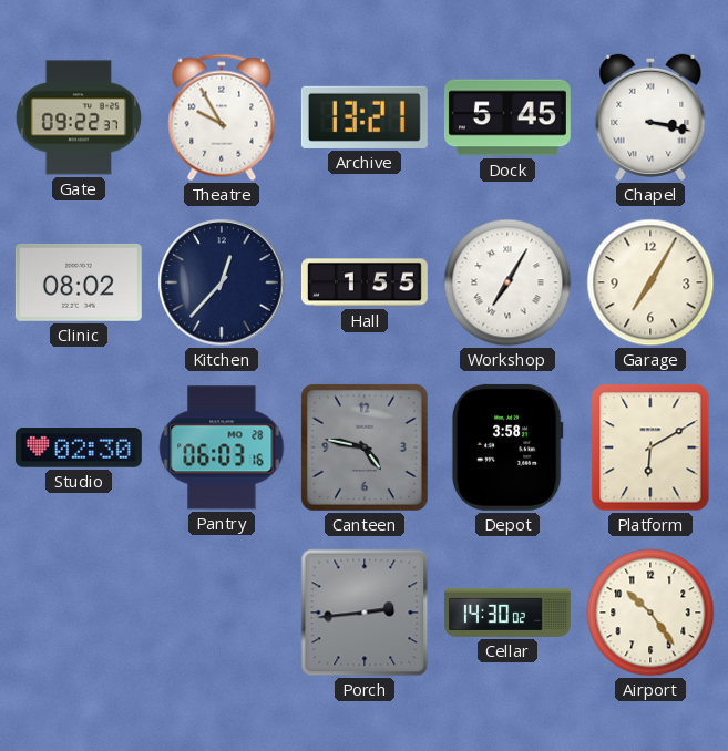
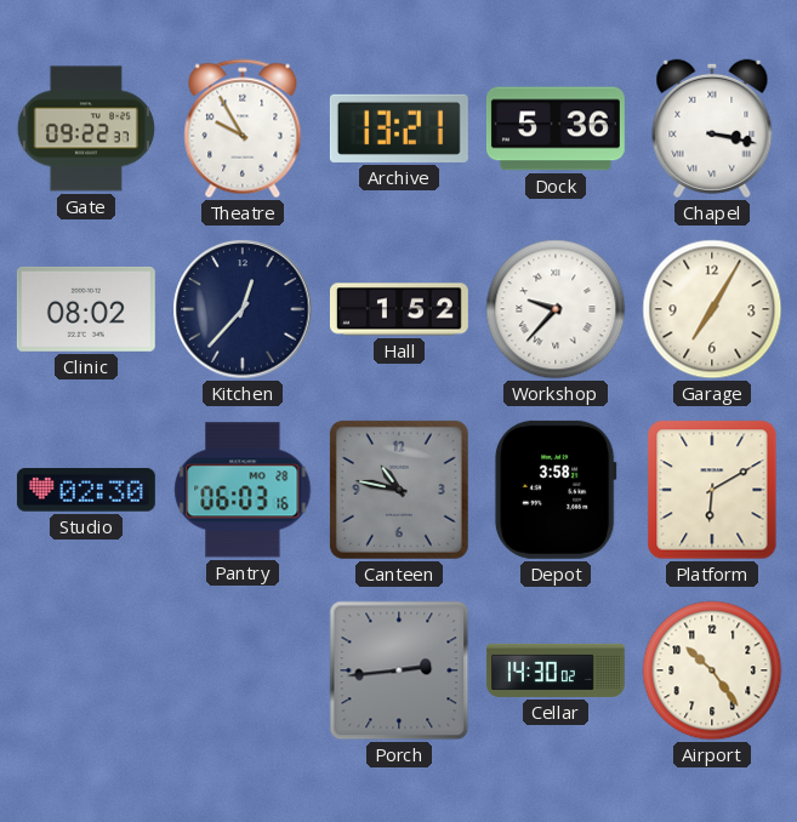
Dock: 5:45 -> 5:36 (556, 129)
Hall: 1:55 -> 1:52 (399, 309)
Workshop: 7:05 -> 9:37 (556, 309)
Canteen: 4:47 -> 10:47 (399, 490)
